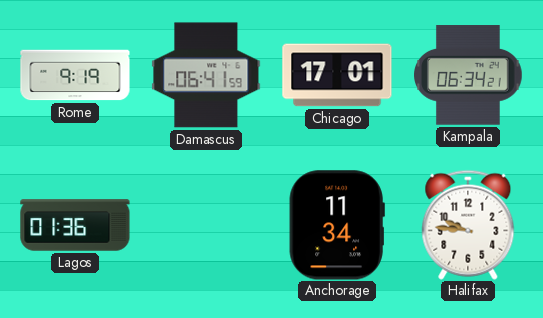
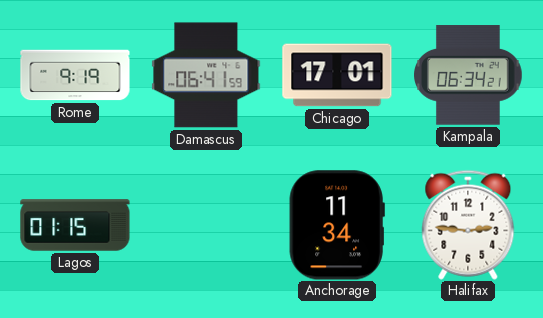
Lagos: 01:36 -> 01:15 (75, 225)
Halifax: 9:46 -> 2:46 (468, 225)
